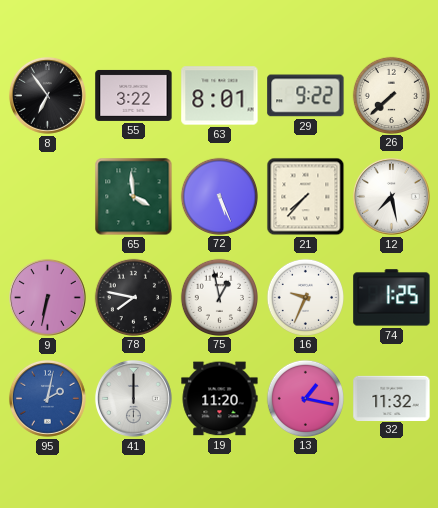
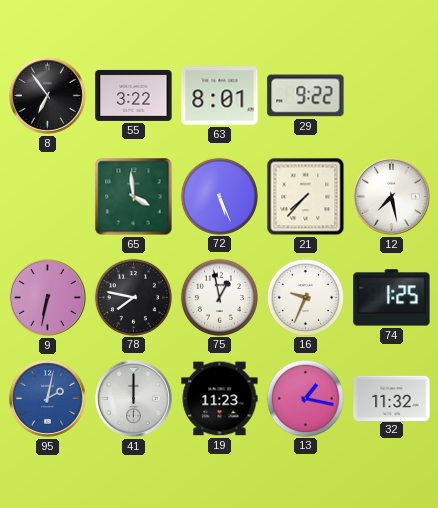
26: 7:38 -> none (391, 95)
19: 11:20 -> 11:23 (220, 399)
